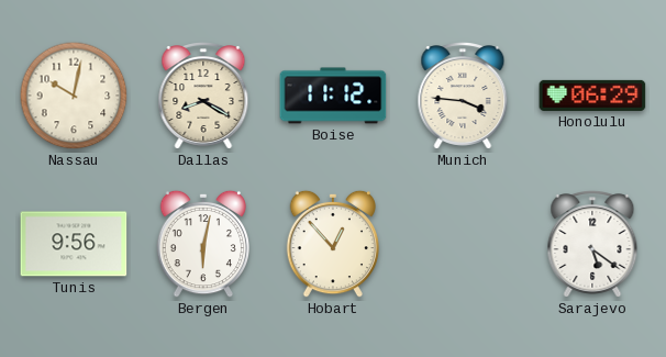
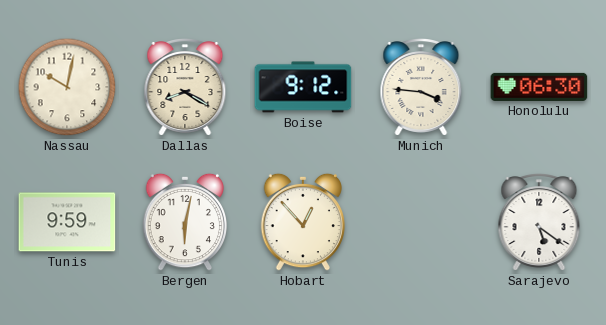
Boise: 11:12 -> 9:12 (303, 87)
Honolulu: 06:29 -> 06:30 (539, 87)
Tunis: 9:56 -> 9:59 (67, 222)
